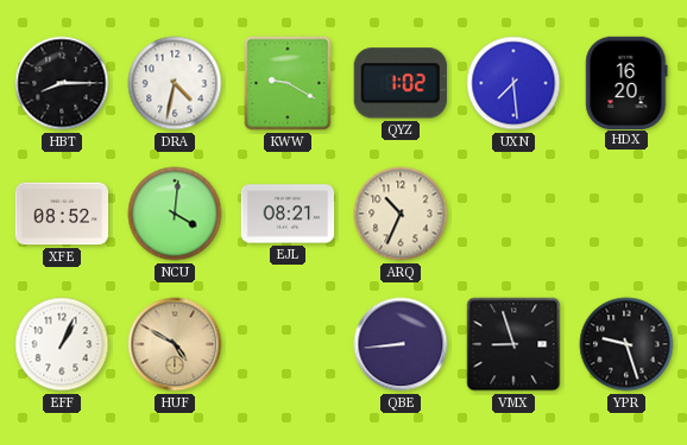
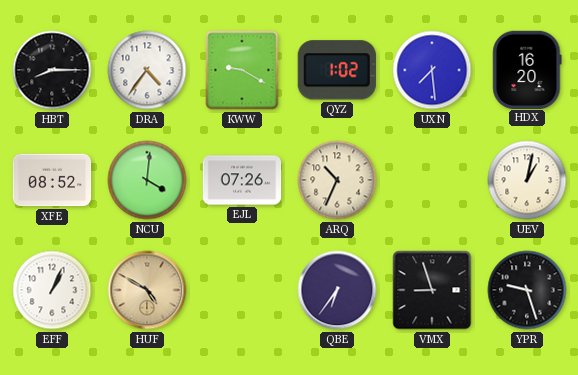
DRA: 4:32 -> 4:36 (147, 70)
EJL: 08:21 -> 07:26 (242, 180)
UEV: none -> 1:02 (527, 180)
QBE: 8:44 -> 6:36 (337, 290)
